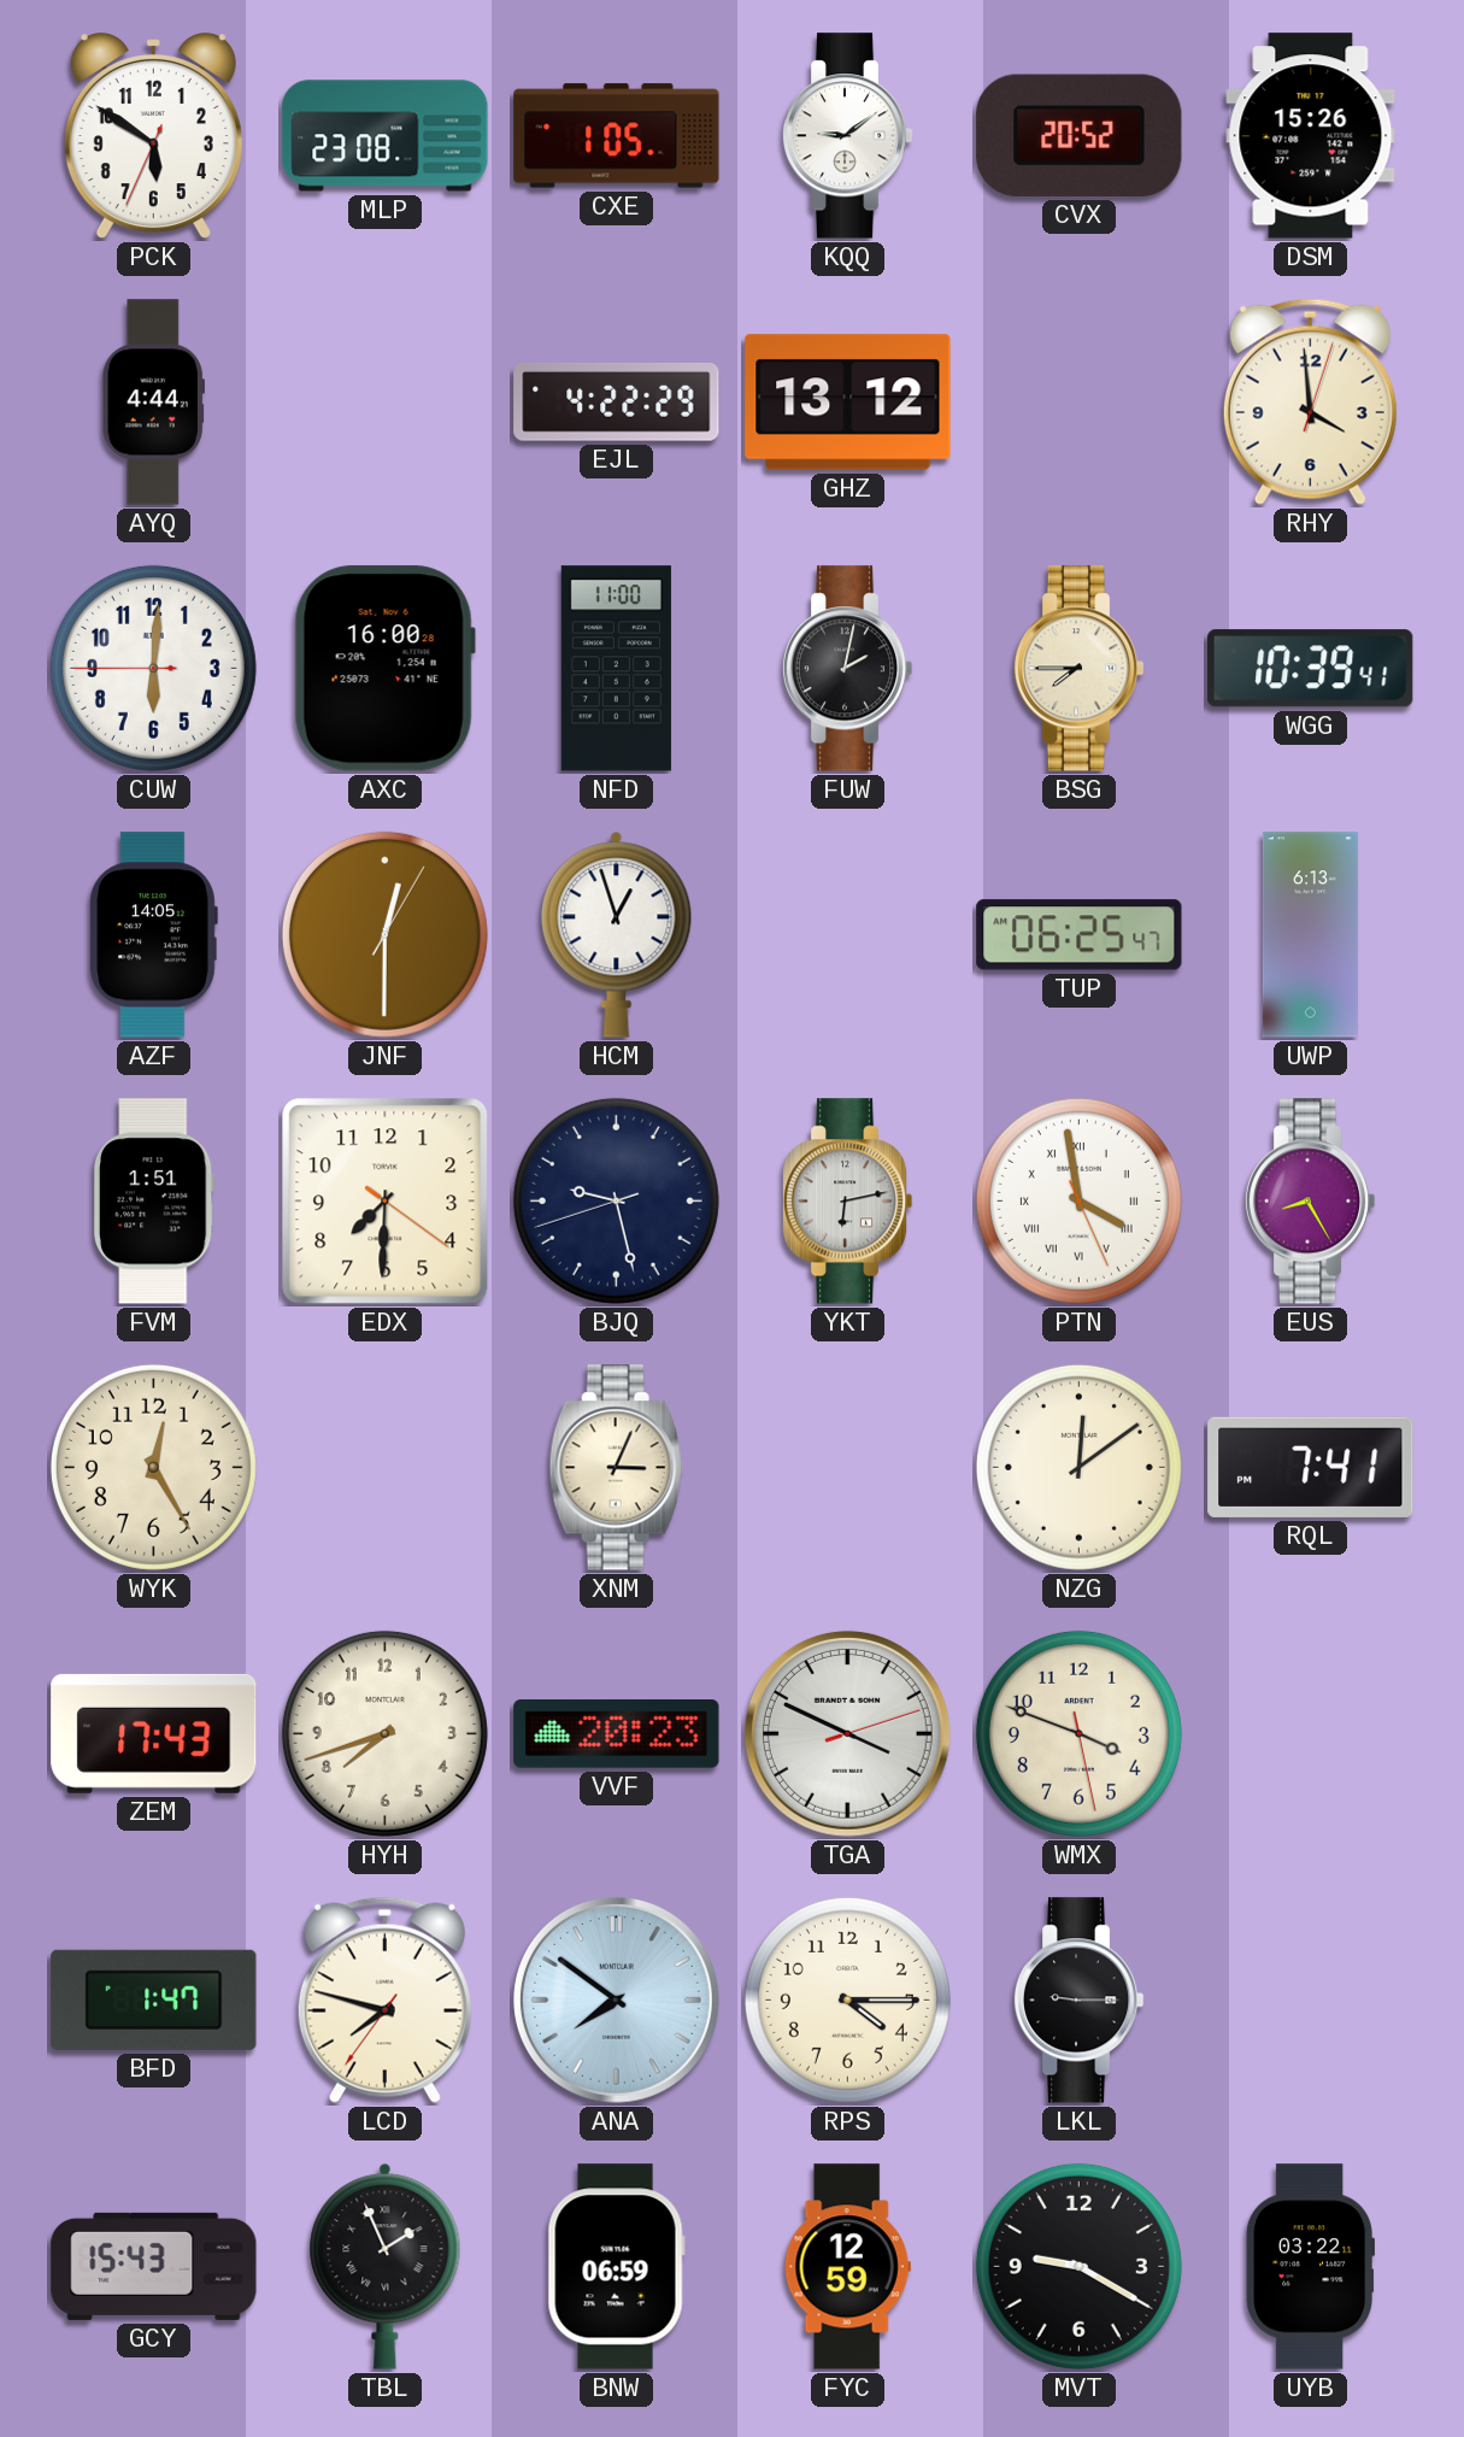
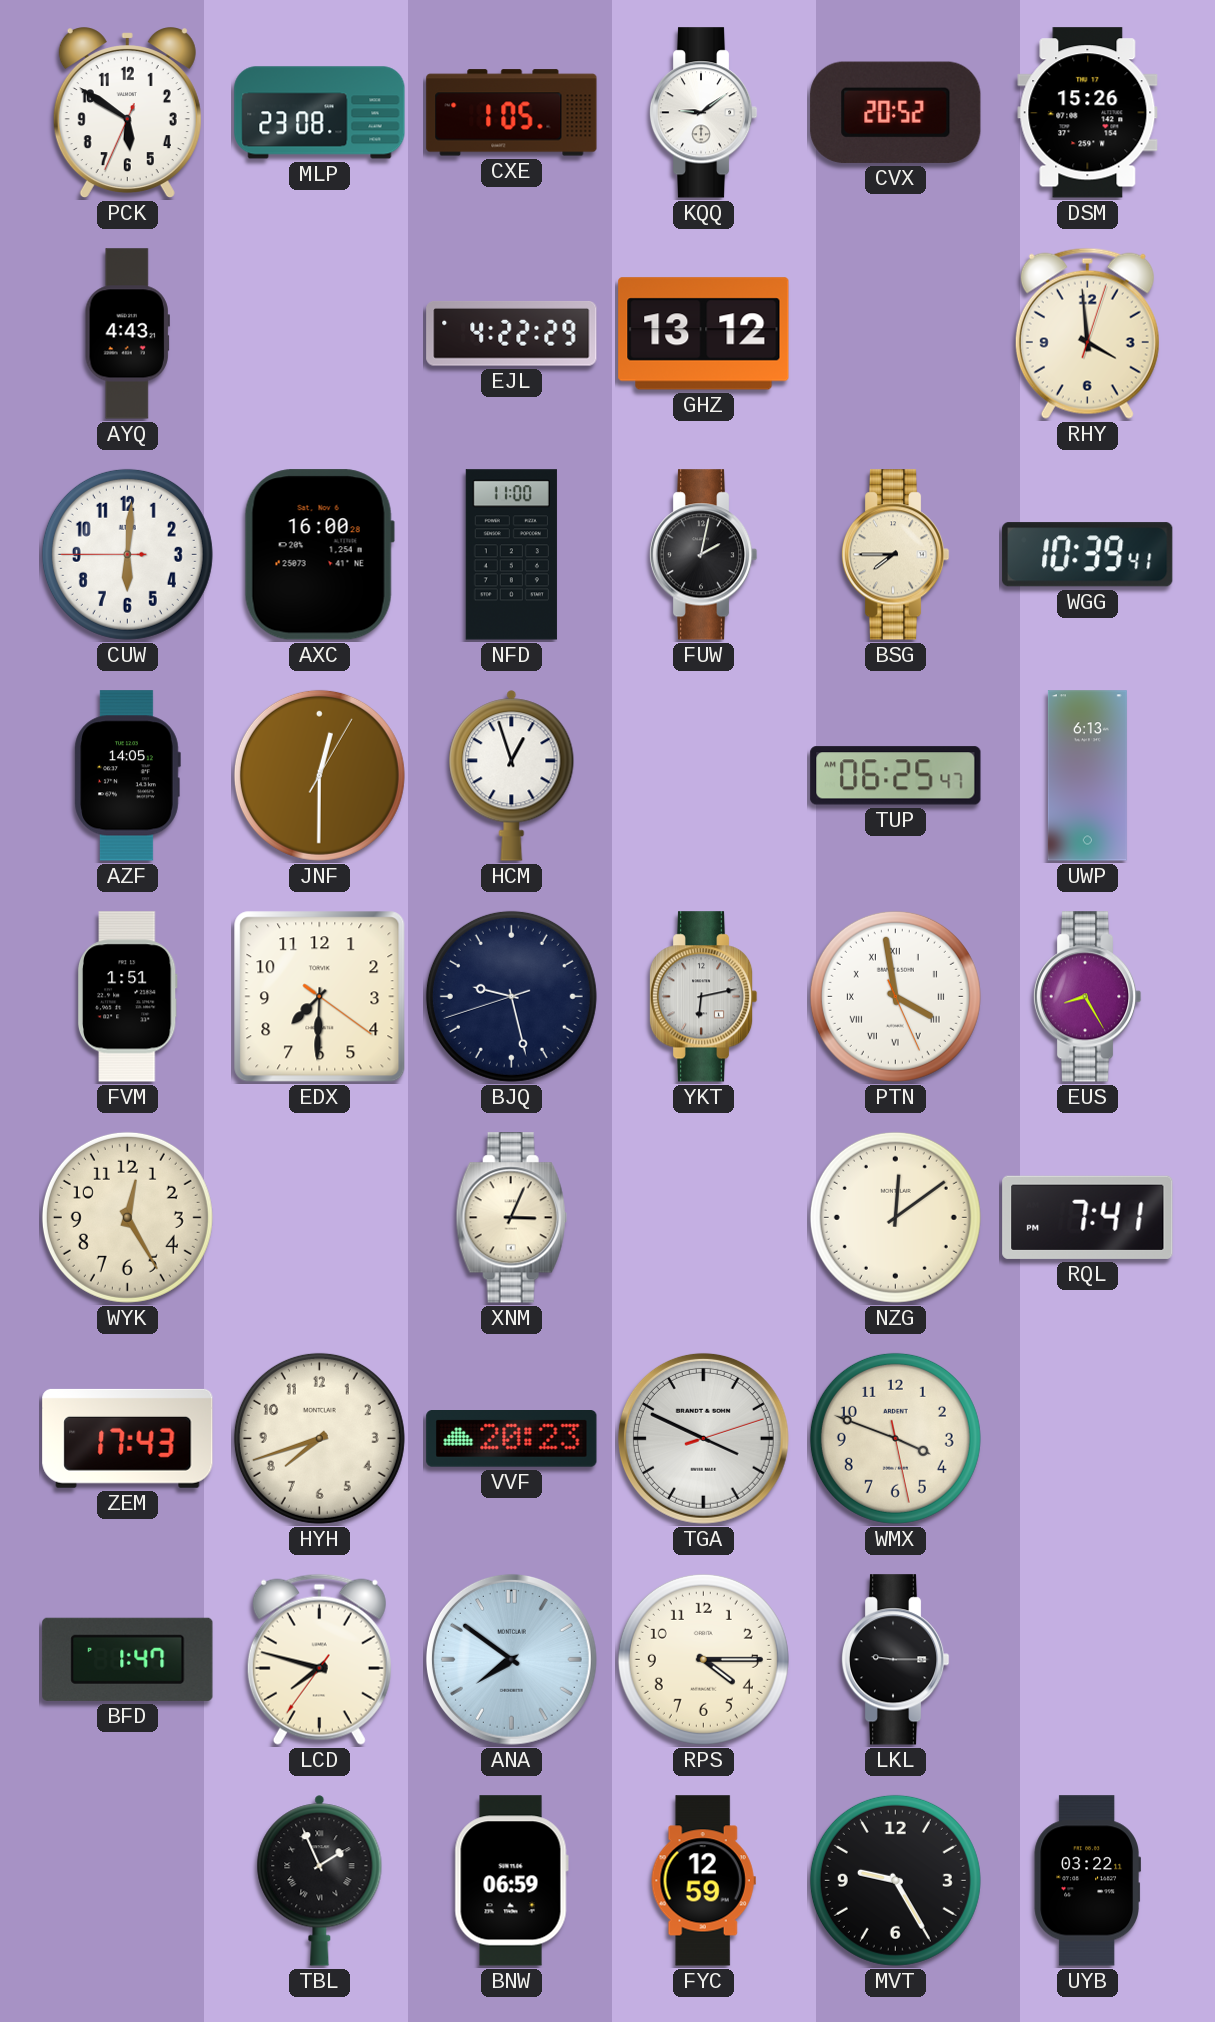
AYQ: 4:44 -> 4:43 (127, 334)
GCY: 15:43 -> none (154, 2266)
MVT: 9:20 -> 9:25 (895, 1880)
